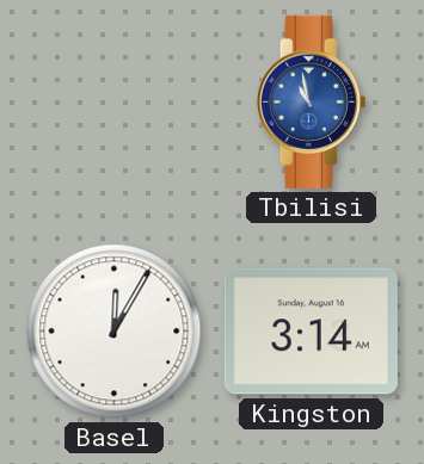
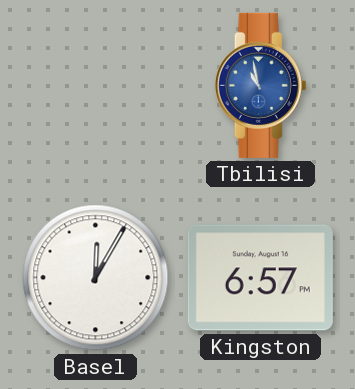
Kingston: 3:14 -> 6:57 (260, 278)
